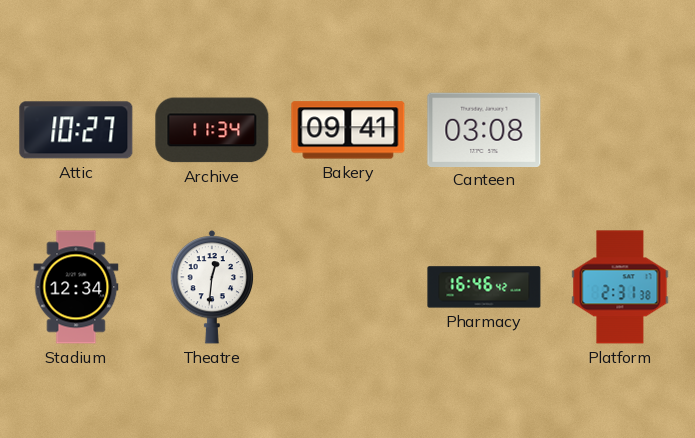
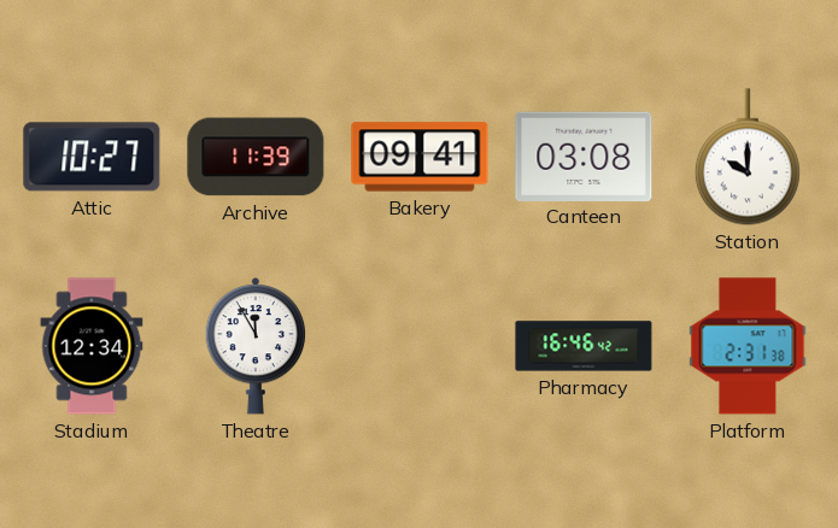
Archive: 11:34 -> 11:39 (256, 157)
Station: none -> 10:00 (748, 157)
Theatre: 12:31 -> 11:55 (256, 346)
